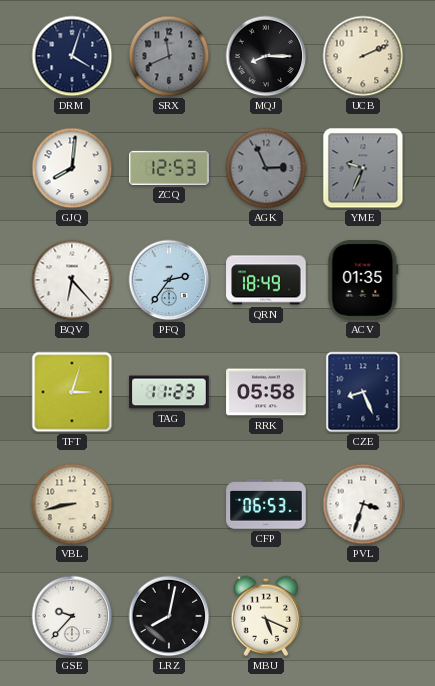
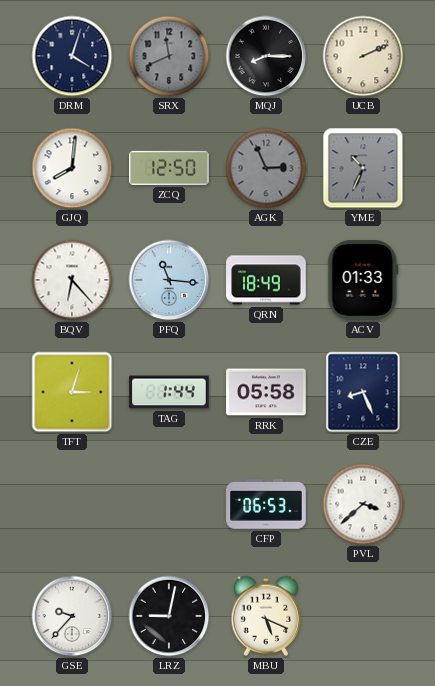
ZCQ: 12:53 -> 12:50 (169, 168)
YME: 9:34 -> 10:34 (363, 168)
PFQ: 2:36 -> 11:16 (169, 280)
ACV: 01:35 -> 01:33 (363, 280)
TAG: 11:23 -> 1:44 (169, 392)
VBL: 8:43 -> none (72, 504)
PVL: 3:33 -> 3:38 (363, 504)
LRZ: 8:02 -> 9:02 (169, 616)
